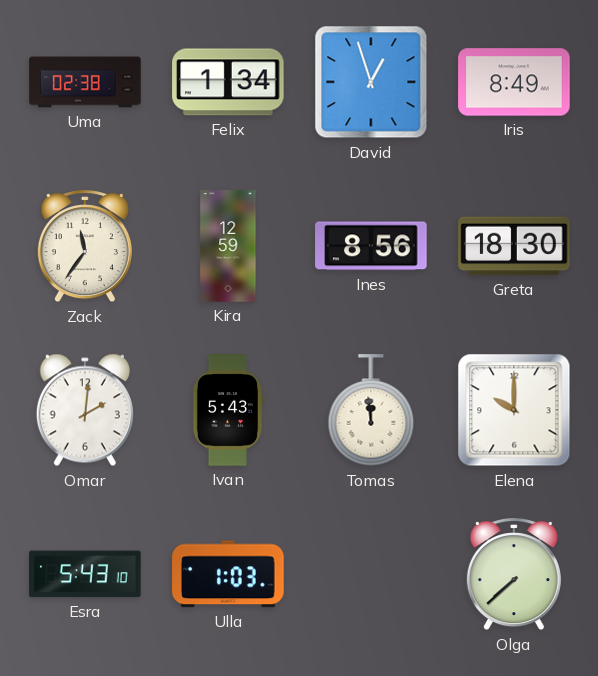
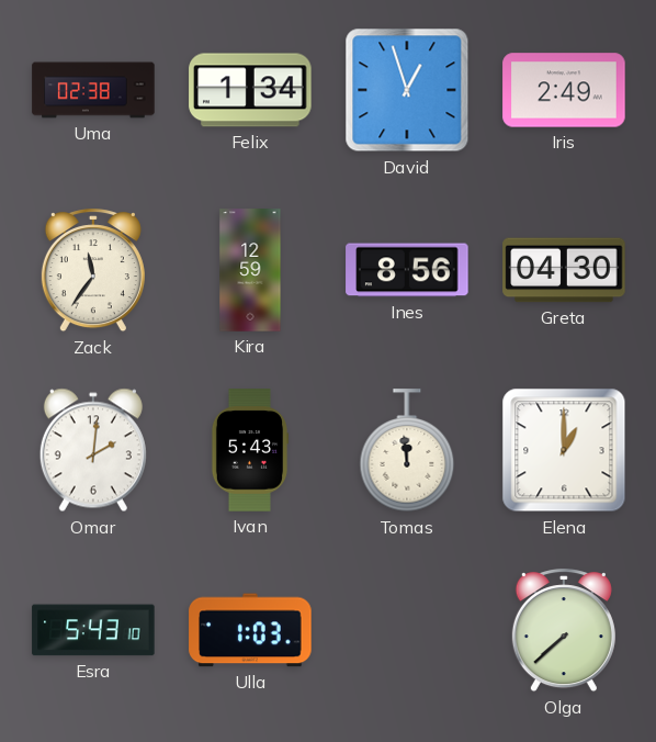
Iris: 8:49 -> 2:49 (564, 90)
Greta: 18:30 -> 04:30 (564, 270)
Elena: 10:00 -> 1:00 (564, 450)
